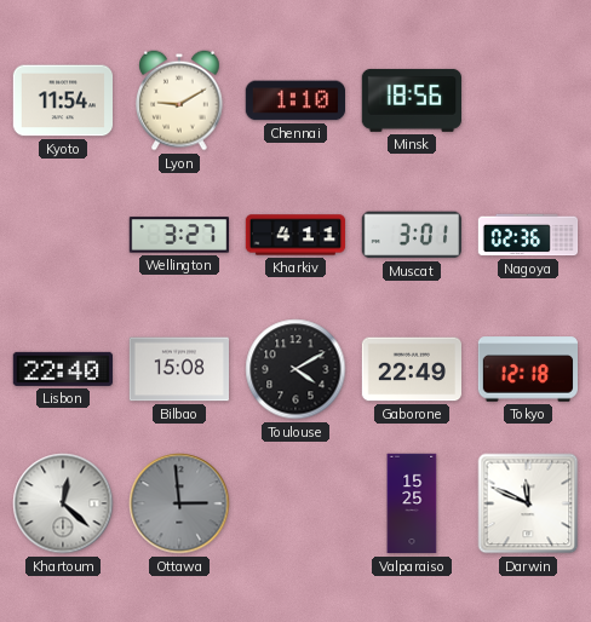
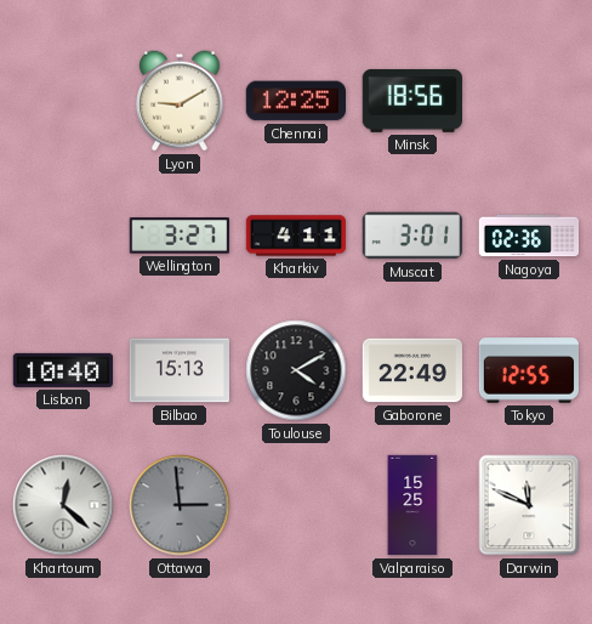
Kyoto: 11:54 -> none (63, 100)
Chennai: 1:10 -> 12:25 (295, 101)
Lisbon: 22:40 -> 10:40 (62, 370)
Bilbao: 15:08 -> 15:13 (178, 370)
Tokyo: 12:18 -> 12:55 (528, 370)
